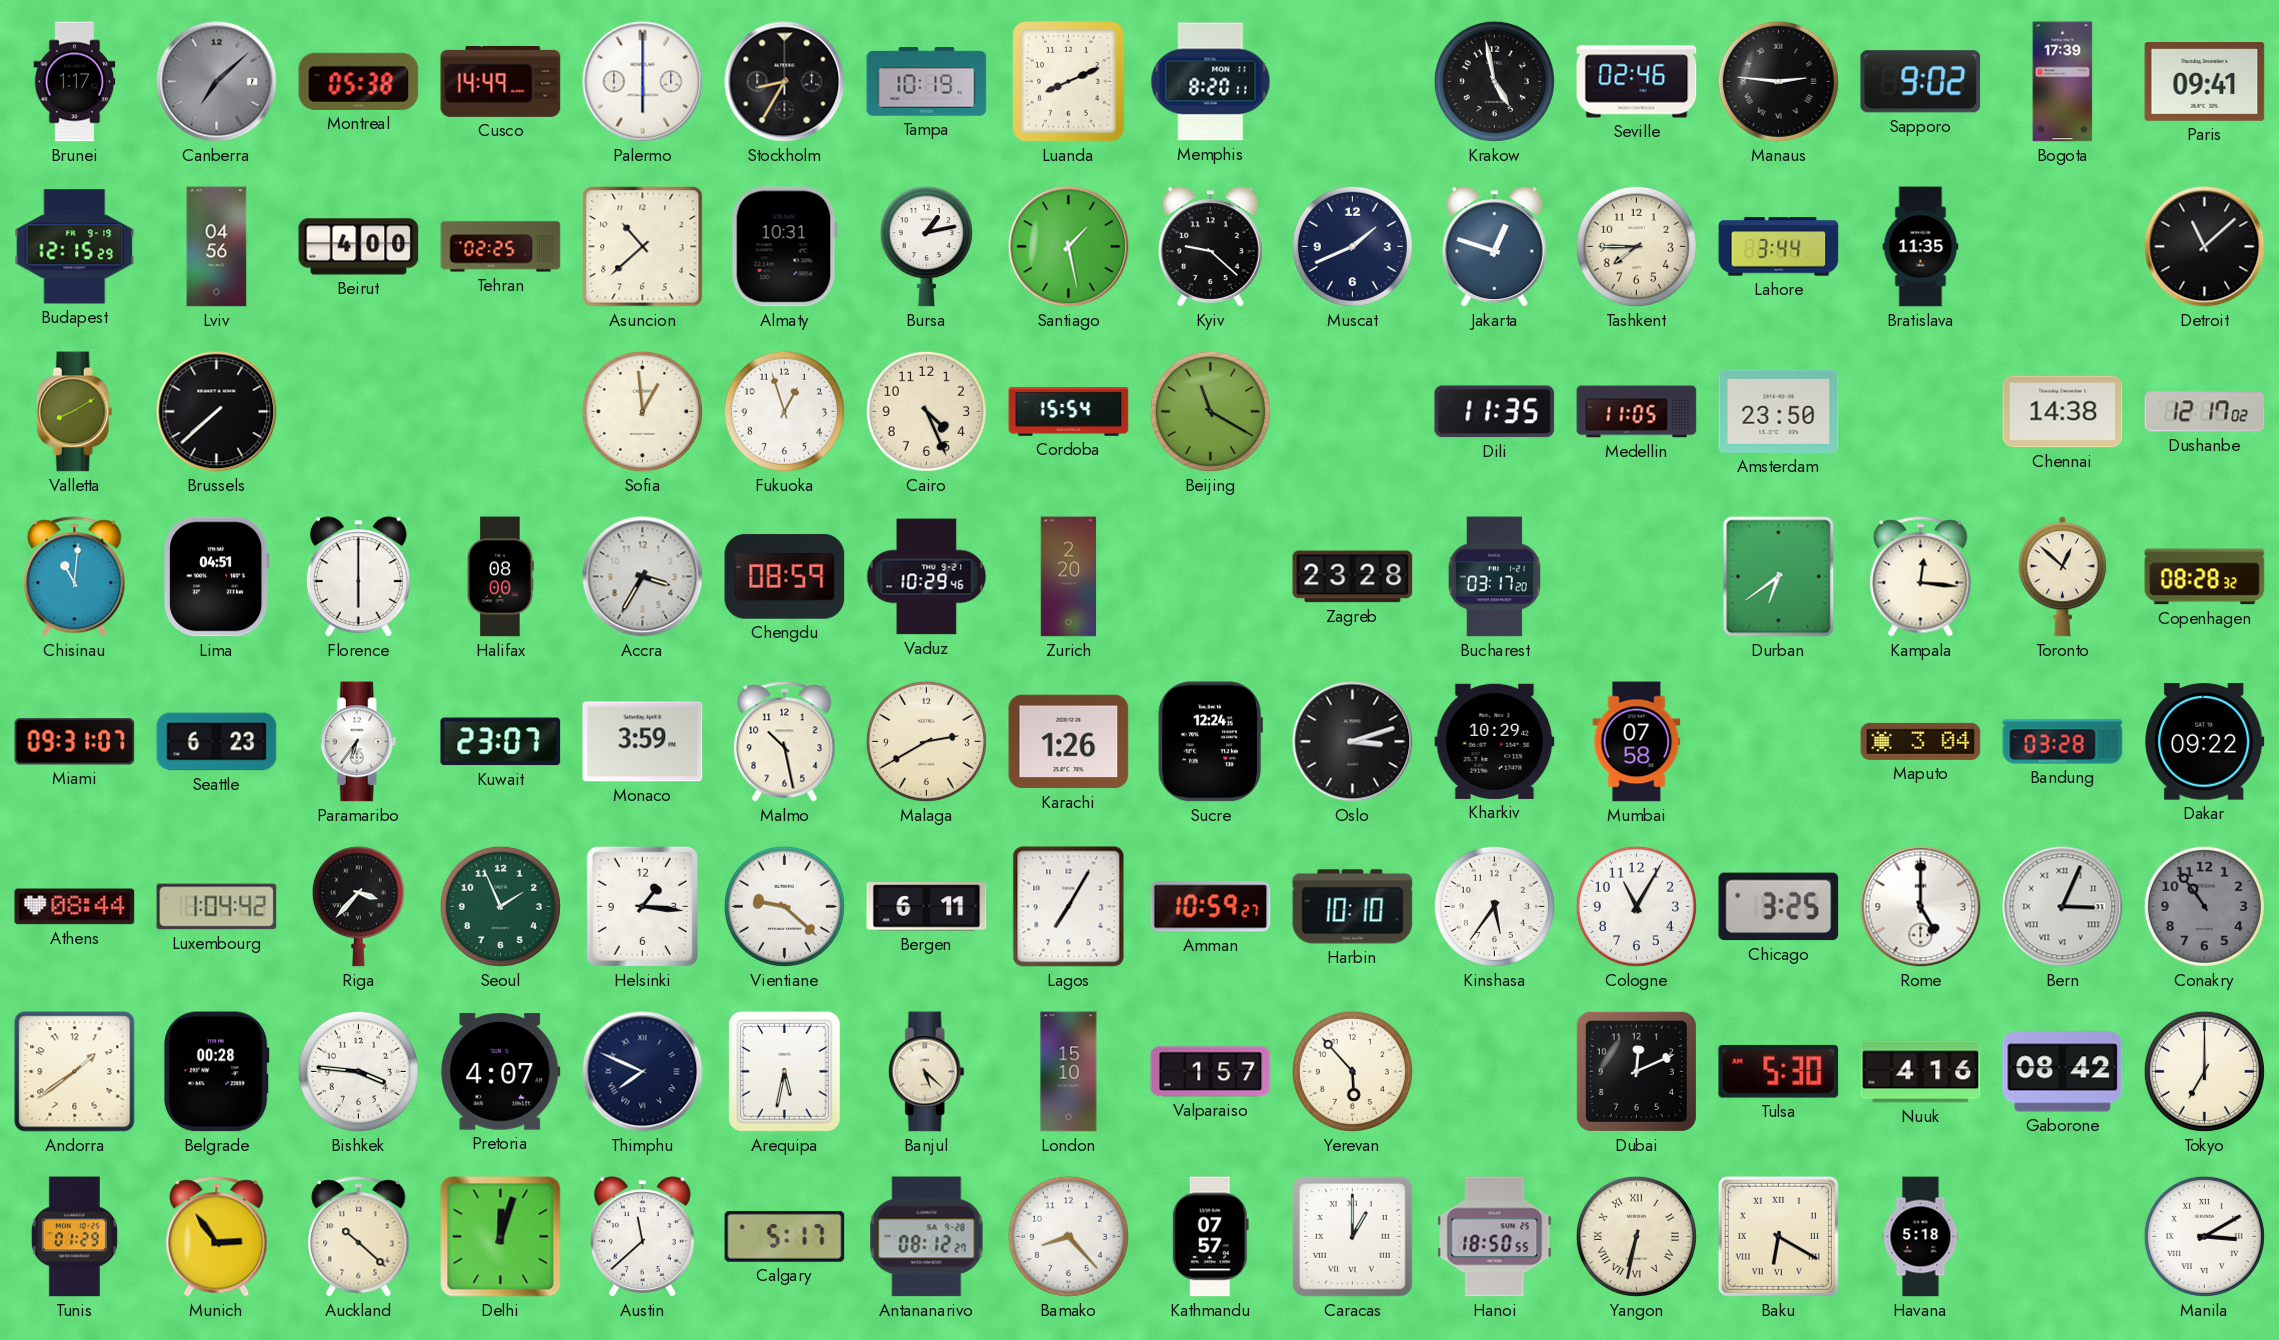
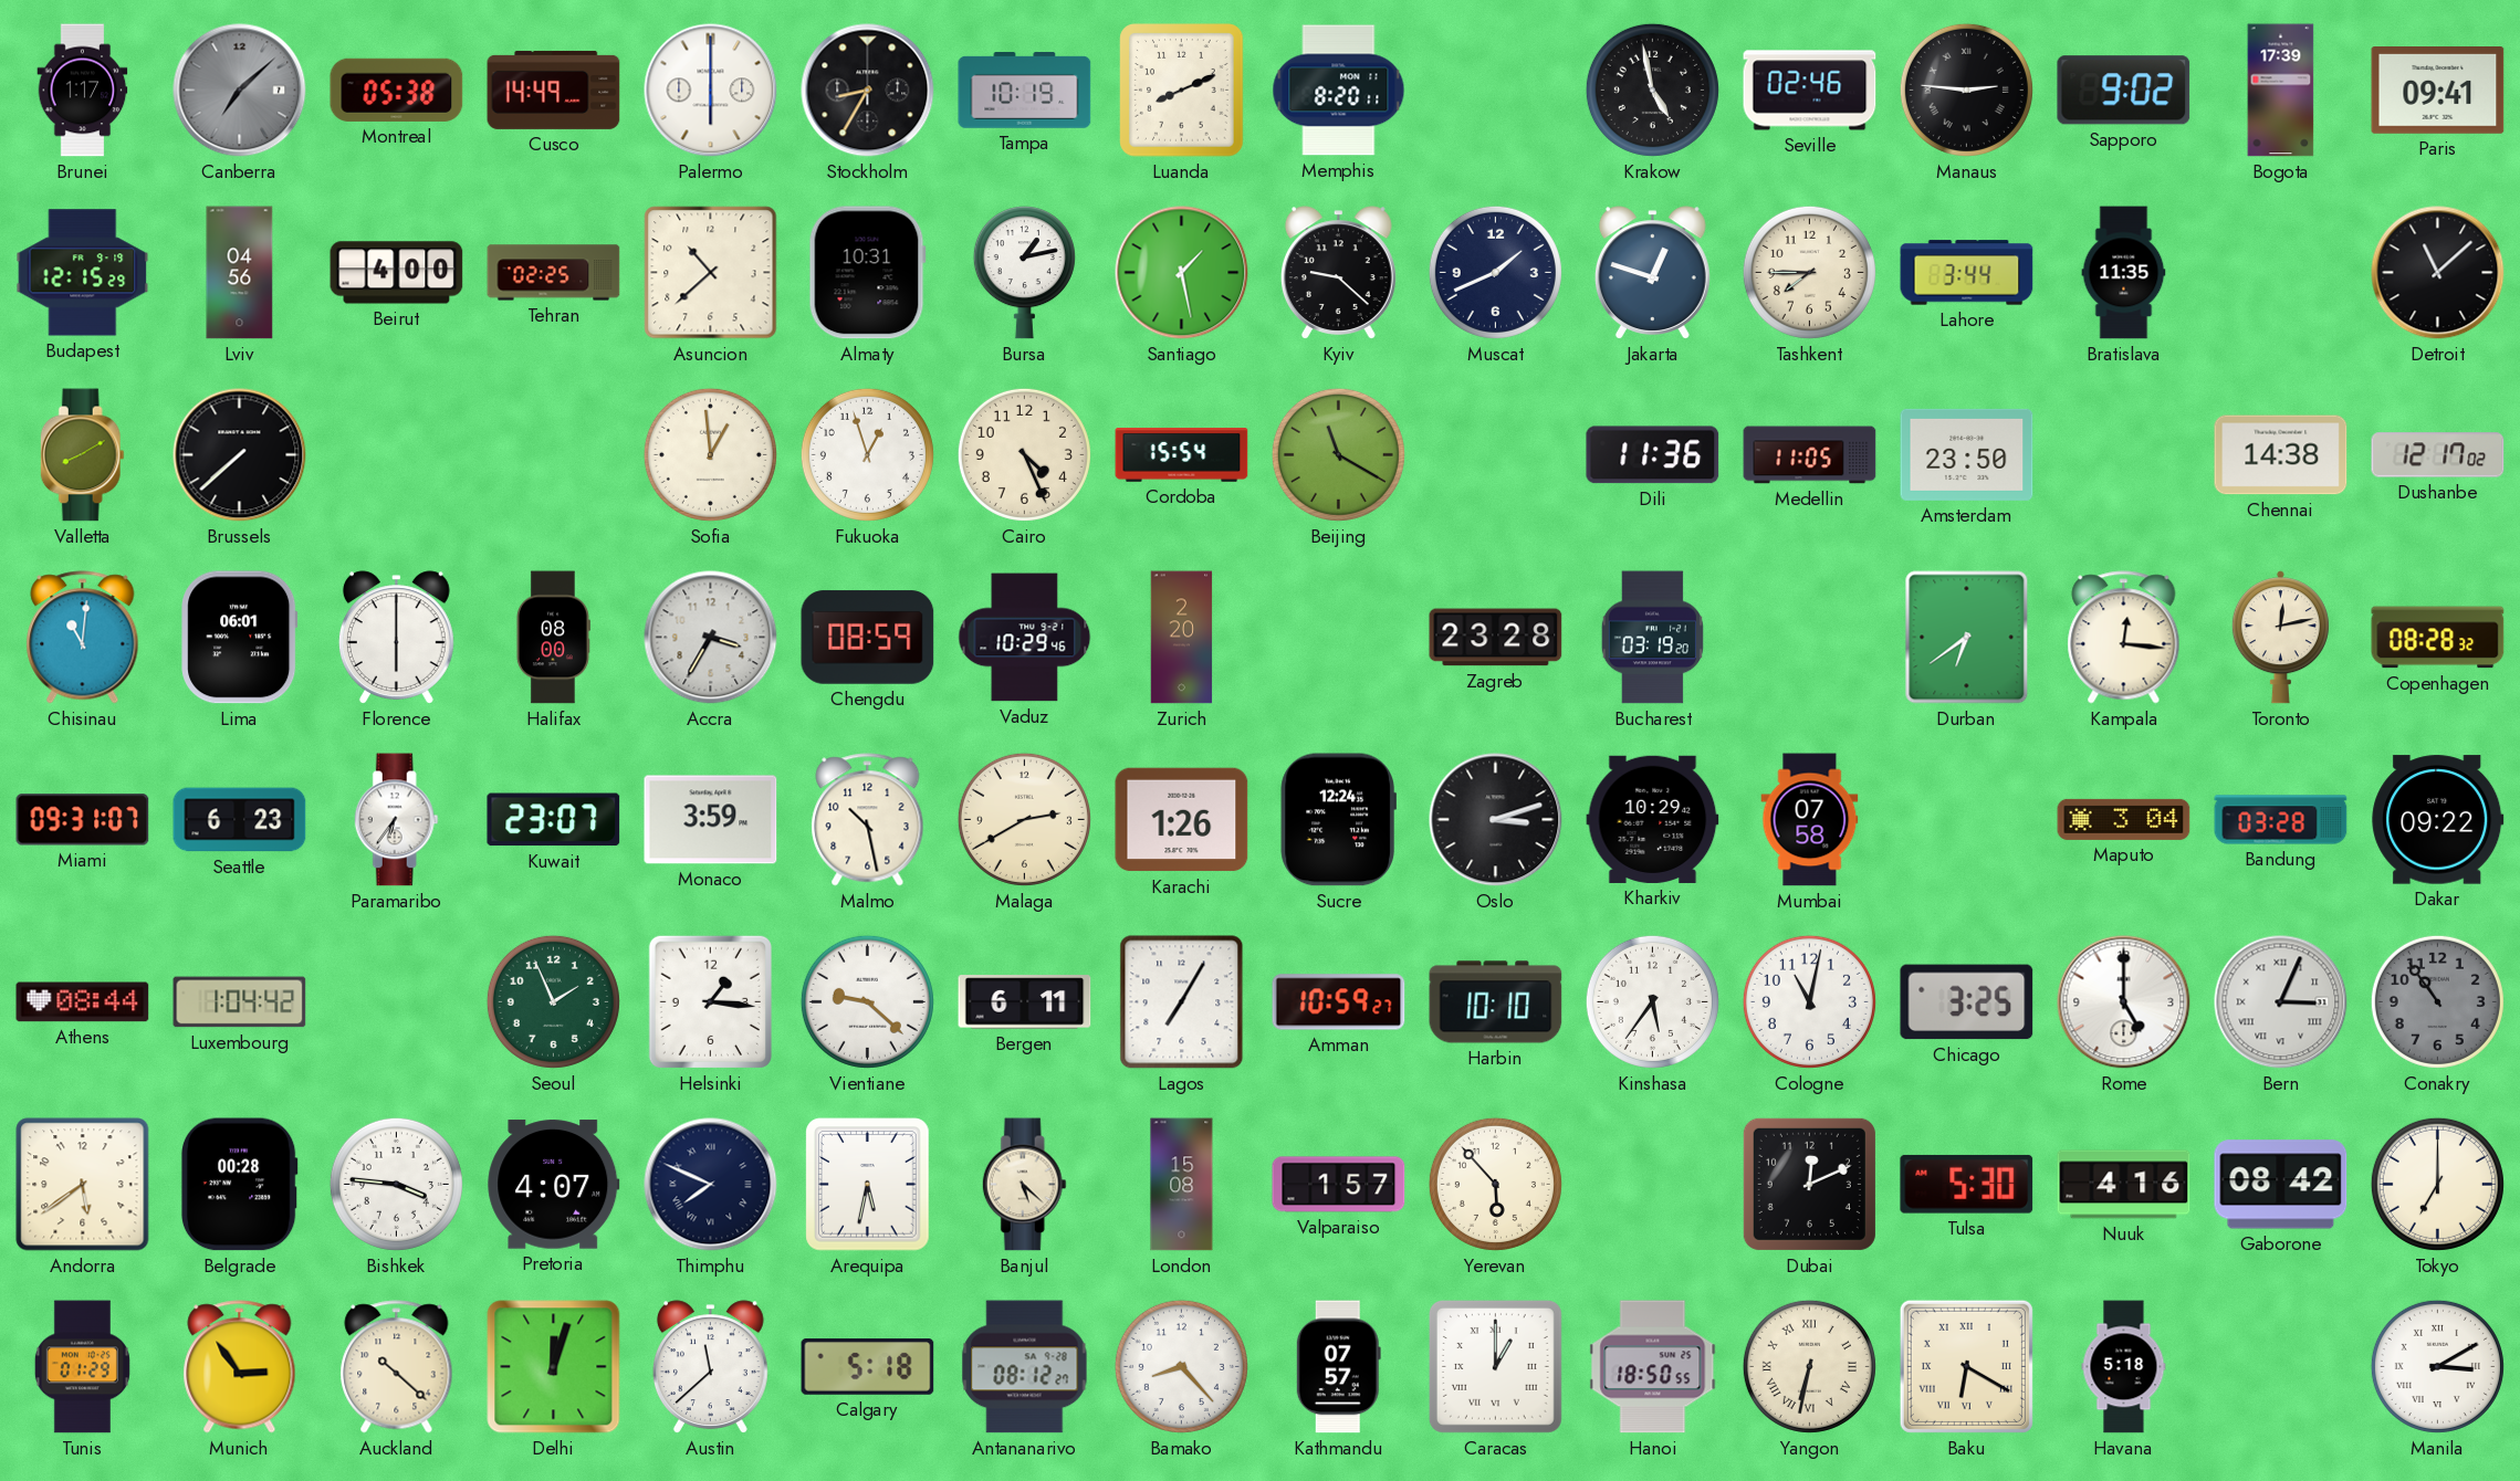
Dili: 11:35 -> 11:36 (1653, 455)
Lima: 04:51 -> 06:01 (240, 638)
Bucharest: 03:17 -> 03:19 (1652, 638)
Toronto: 12:52 -> 12:13 (2280, 638)
Riga: 3:37 -> none (358, 907)
Cologne: 11:05 -> 11:02 (1809, 1001)
Andorra: 1:39 -> 5:39 (83, 1185)
London: 15:10 -> 15:08 (1182, 1185)
Calgary: 5:17 -> 5:18 (868, 1367)
